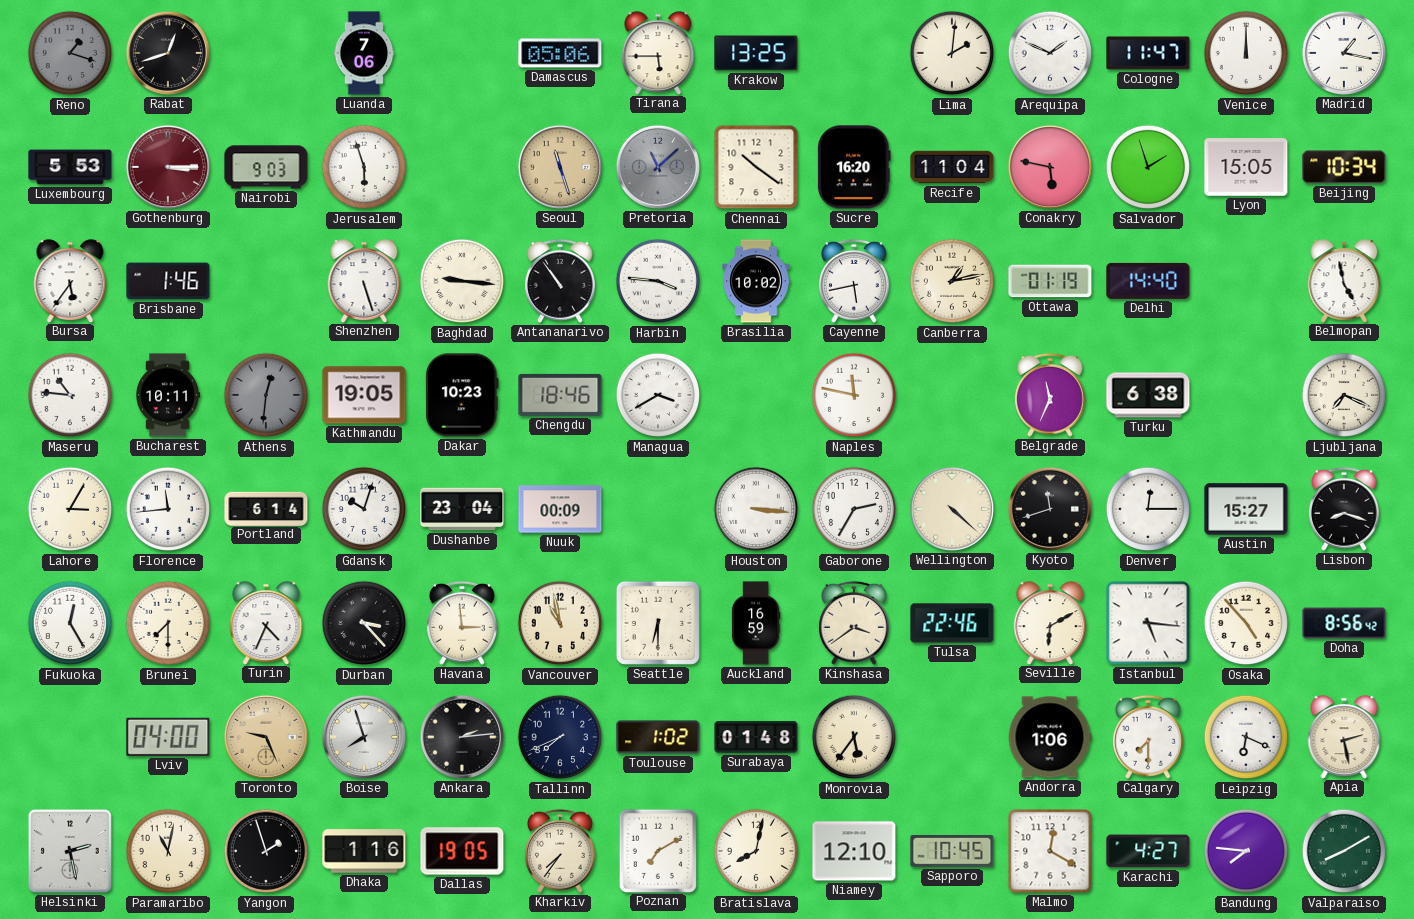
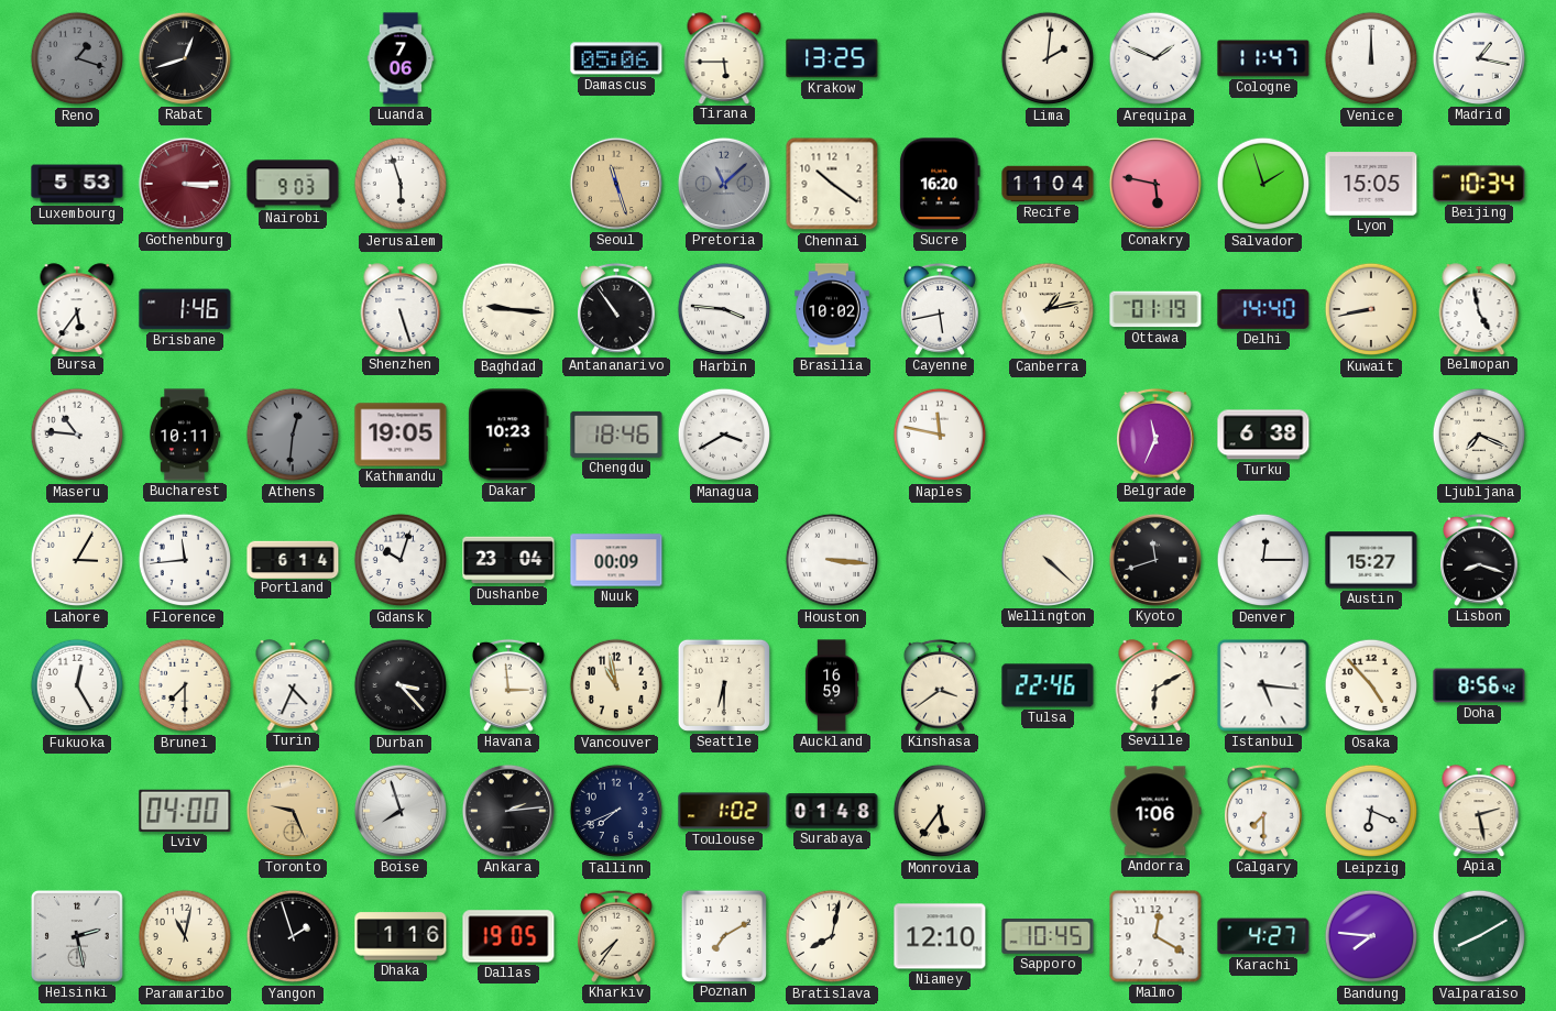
Kuwait: none -> 8:43 (1371, 309)
Gaborone: 2:35 -> none (854, 509)
